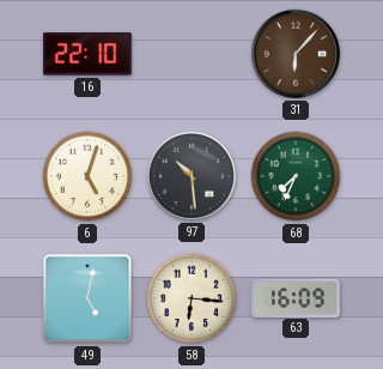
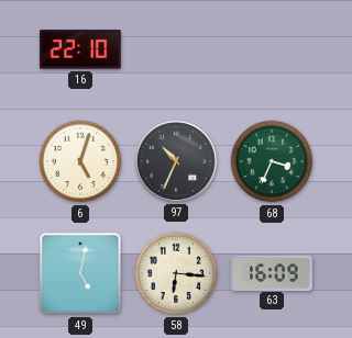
31: 6:07 -> none (296, 54)
97: 10:29 -> 10:34 (176, 161)
68: 7:34 -> 3:34 (272, 161)
